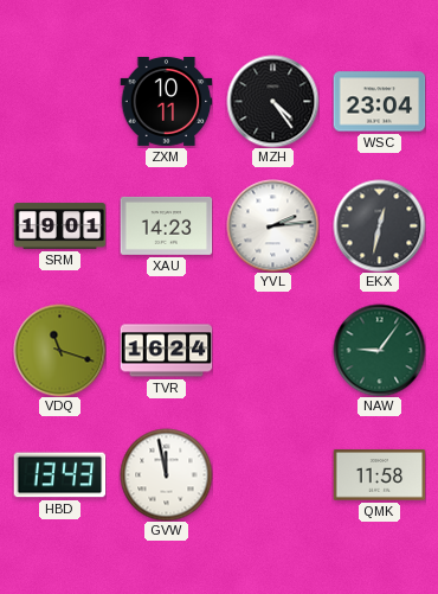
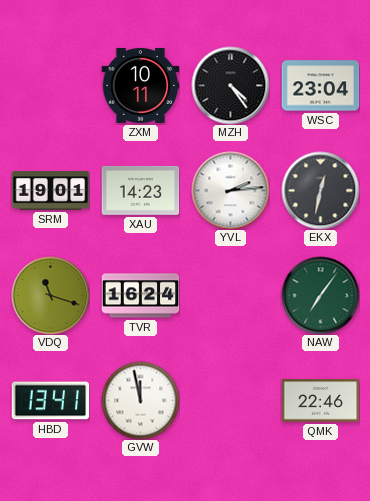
NAW: 9:06 -> 7:06 (320, 295)
HBD: 13:43 -> 13:41 (50, 401)
QMK: 11:58 -> 22:46 (320, 401)
